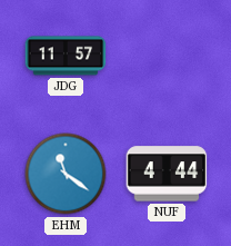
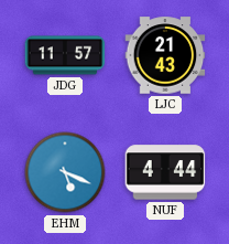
LJC: none -> 21:43 (165, 55)
EHM: 11:21 -> 5:19 (65, 172)
